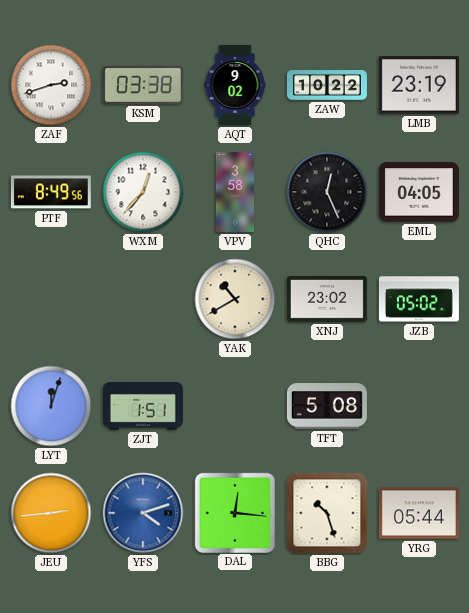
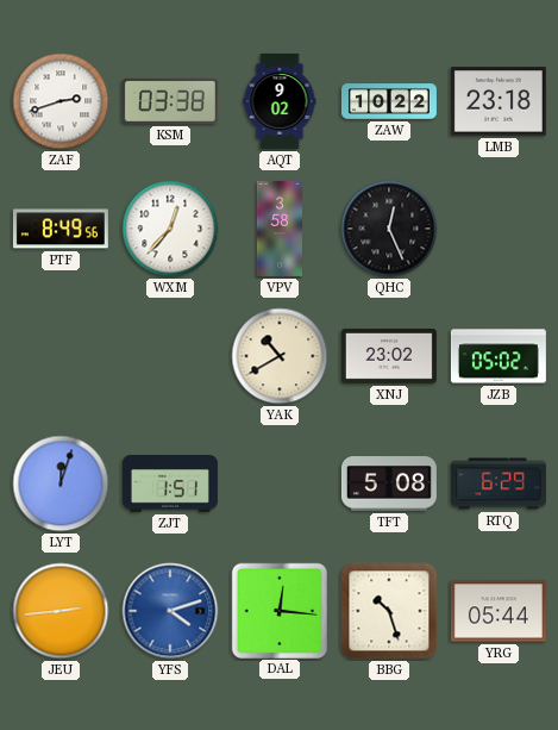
LMB: 23:19 -> 23:18 (499, 101)
EML: 04:05 -> none (419, 192)
RTQ: none -> 6:29 (499, 483)
